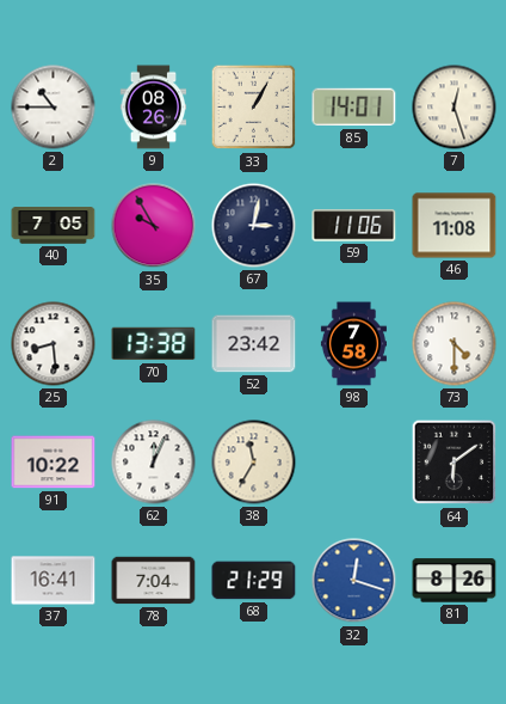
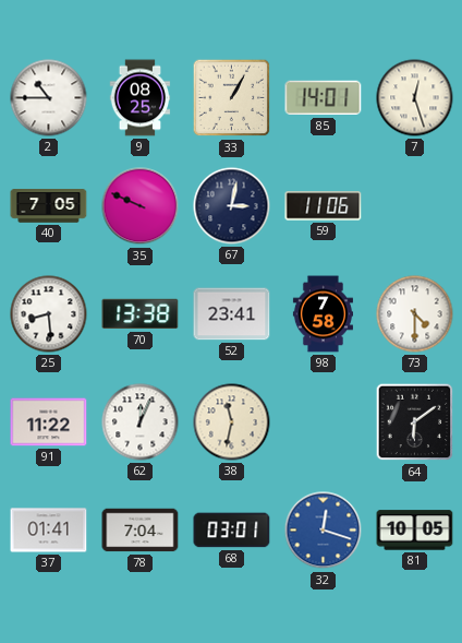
9: 08:26 -> 08:25 (141, 98)
35: 9:55 -> 9:49 (141, 206)
46: 11:08 -> none (455, 226)
52: 23:42 -> 23:41 (232, 314)
91: 10:22 -> 11:22 (49, 422)
38: 11:35 -> 11:32 (232, 422)
37: 16:41 -> 01:41 (49, 531)
68: 21:29 -> 03:01 (232, 531)
81: 8:26 -> 10:05 (415, 531)
